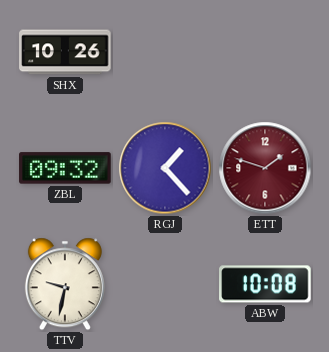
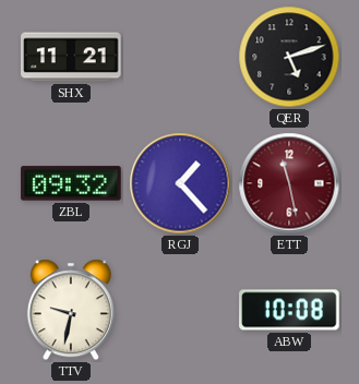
SHX: 10:26 -> 11:21 (71, 57)
QER: none -> 5:12 (289, 57)
ETT: 1:48 -> 11:28 (289, 183)
